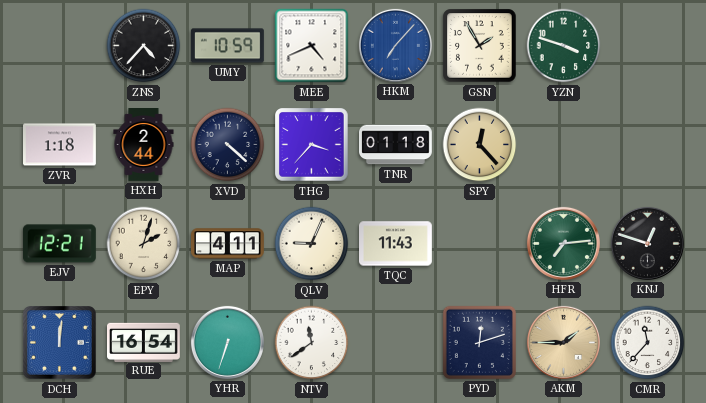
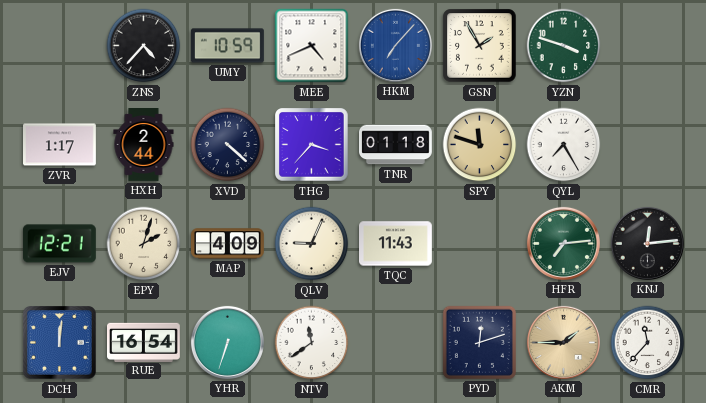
ZVR: 1:18 -> 1:17 (60, 145)
SPY: 12:23 -> 11:48 (480, 145)
QYL: none -> 7:25 (564, 145)
MAP: 4:11 -> 4:09 (228, 244)
KNJ: 12:48 -> 12:14 (647, 243)
